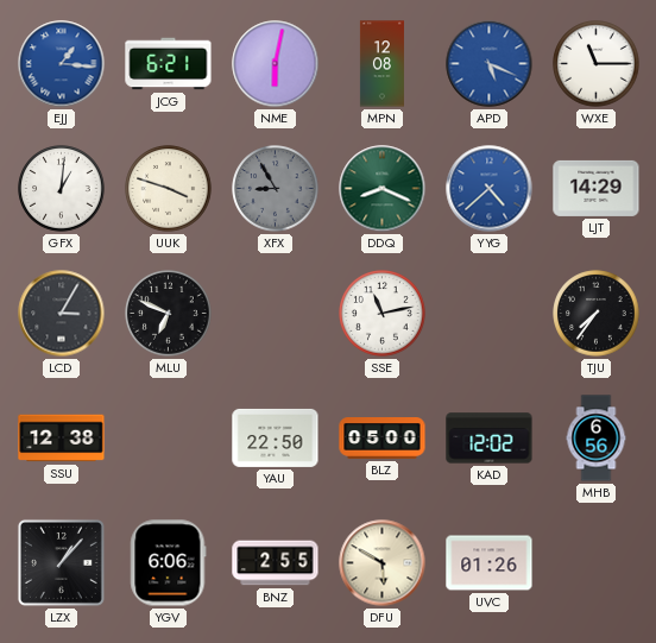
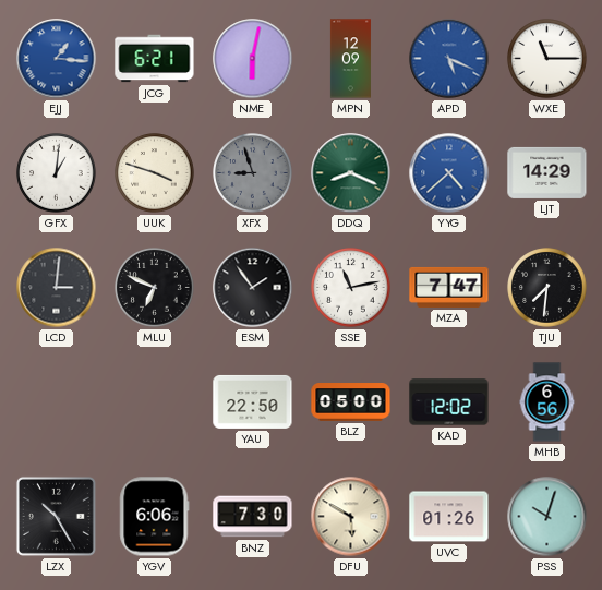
MPN: 12:08 -> 12:09 (350, 59)
XFX: 8:55 -> 8:57 (253, 173)
LCD: 3:05 -> 3:01 (57, 288)
ESM: none -> 1:54 (253, 288)
MZA: none -> 7:47 (449, 287)
TJU: 7:36 -> 7:31 (547, 288)
SSU: 12:38 -> none (62, 439)
LZX: 1:07 -> 10:25 (56, 516)
BNZ: 2:55 -> 7:30 (253, 517)
PSS: none -> 10:03 (547, 517)
